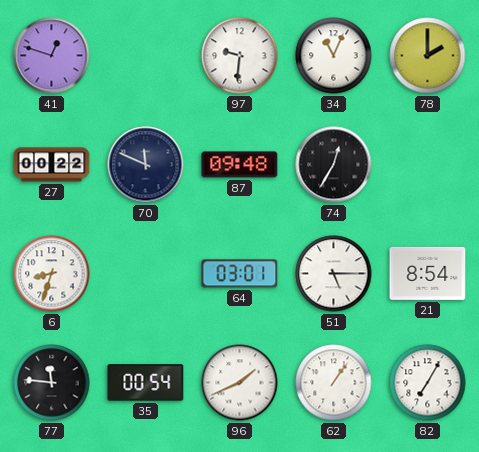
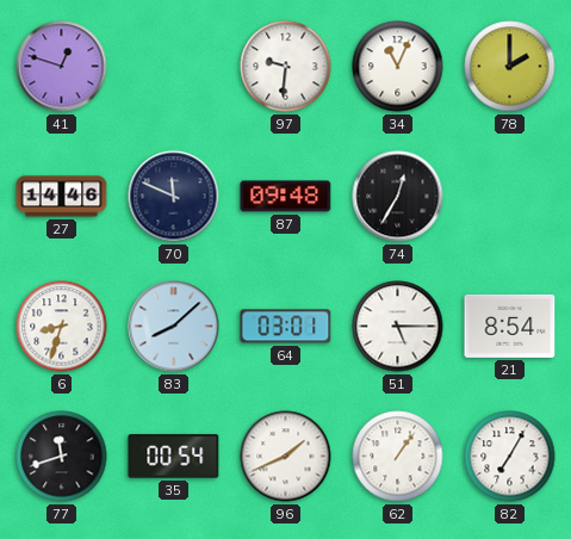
27: 00:22 -> 14:46 (62, 197)
83: none -> 8:08 (174, 327)
77: 11:46 -> 11:42 (62, 457)
